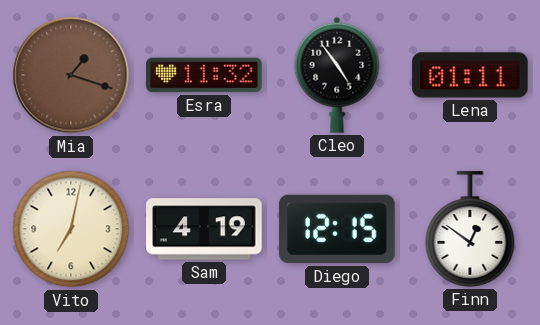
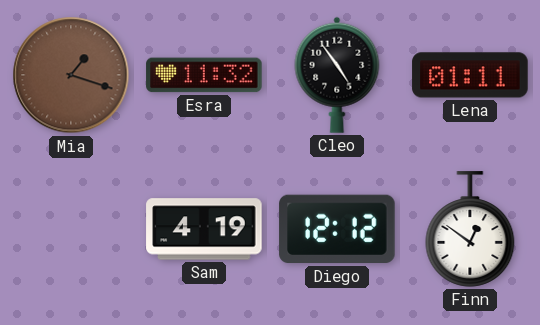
Vito: 7:02 -> none (71, 229)
Diego: 12:15 -> 12:12 (337, 229)
